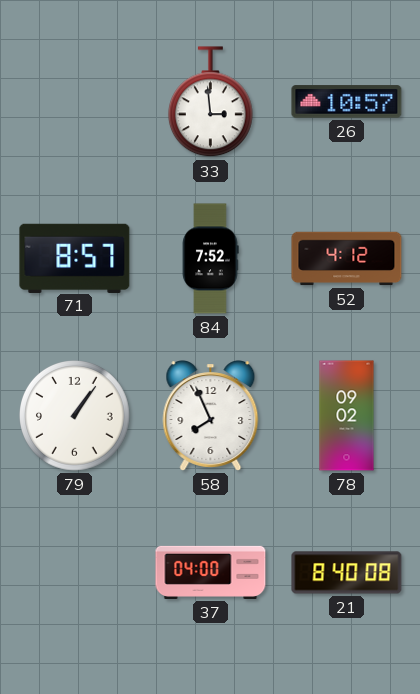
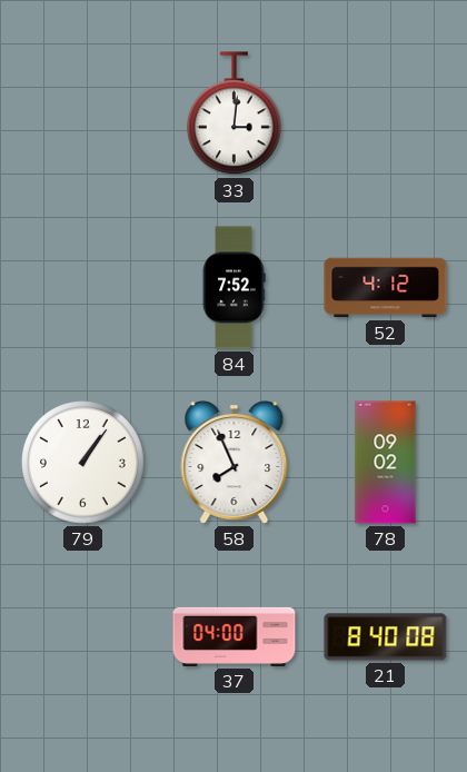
33: 2:59 -> 3:01 (233, 113)
26: 10:57 -> none (347, 102)
71: 8:57 -> none (75, 258)
